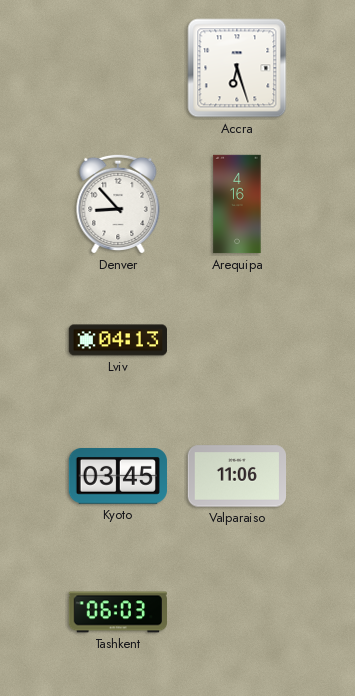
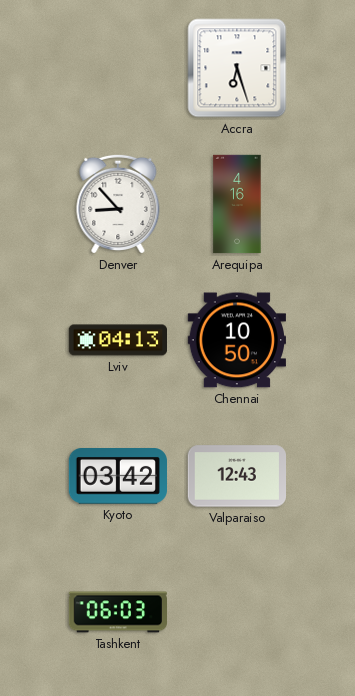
Chennai: none -> 10:50 (236, 340)
Kyoto: 03:45 -> 03:42 (117, 477)
Valparaiso: 11:06 -> 12:43 (236, 476)
